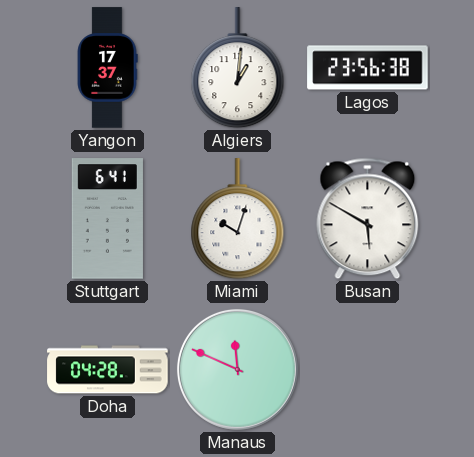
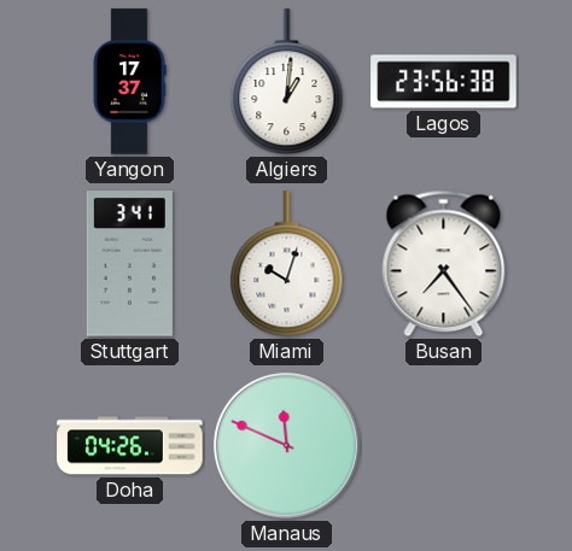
Stuttgart: 6:41 -> 3:41 (129, 264)
Busan: 5:50 -> 7:24 (444, 264)
Doha: 04:28 -> 04:26 (130, 446)
